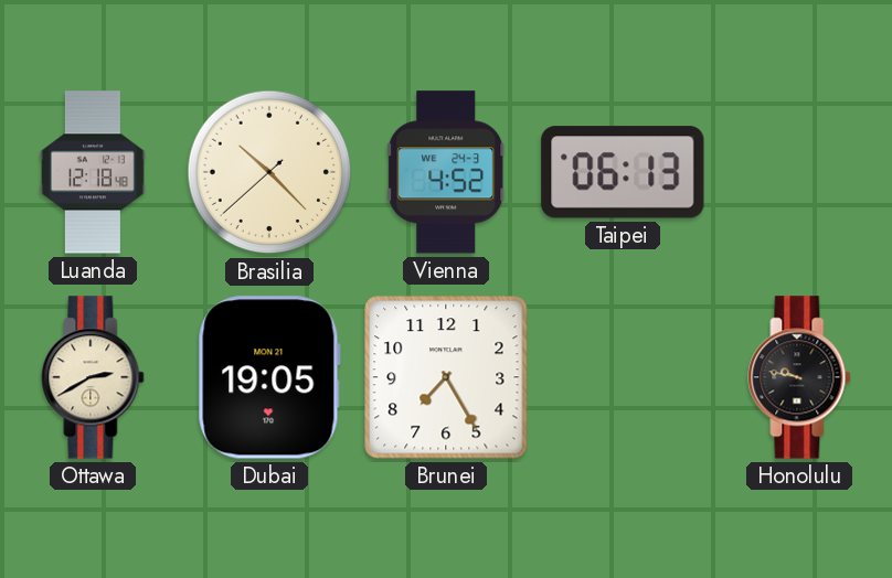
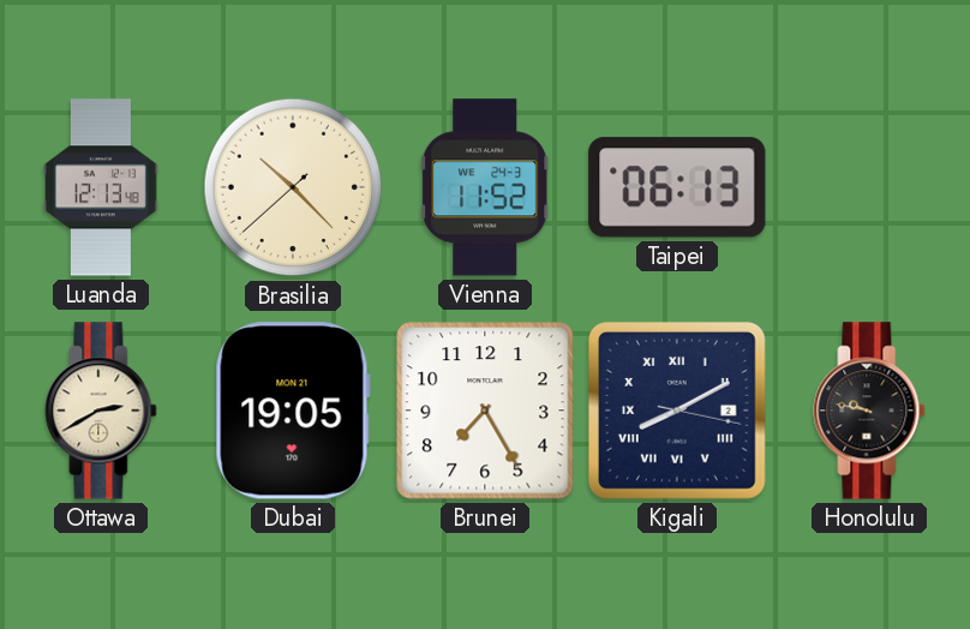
Luanda: 12:18 -> 12:13 (102, 187)
Vienna: 4:52 -> 11:52 (486, 187)
Kigali: none -> 8:10 (677, 411)
